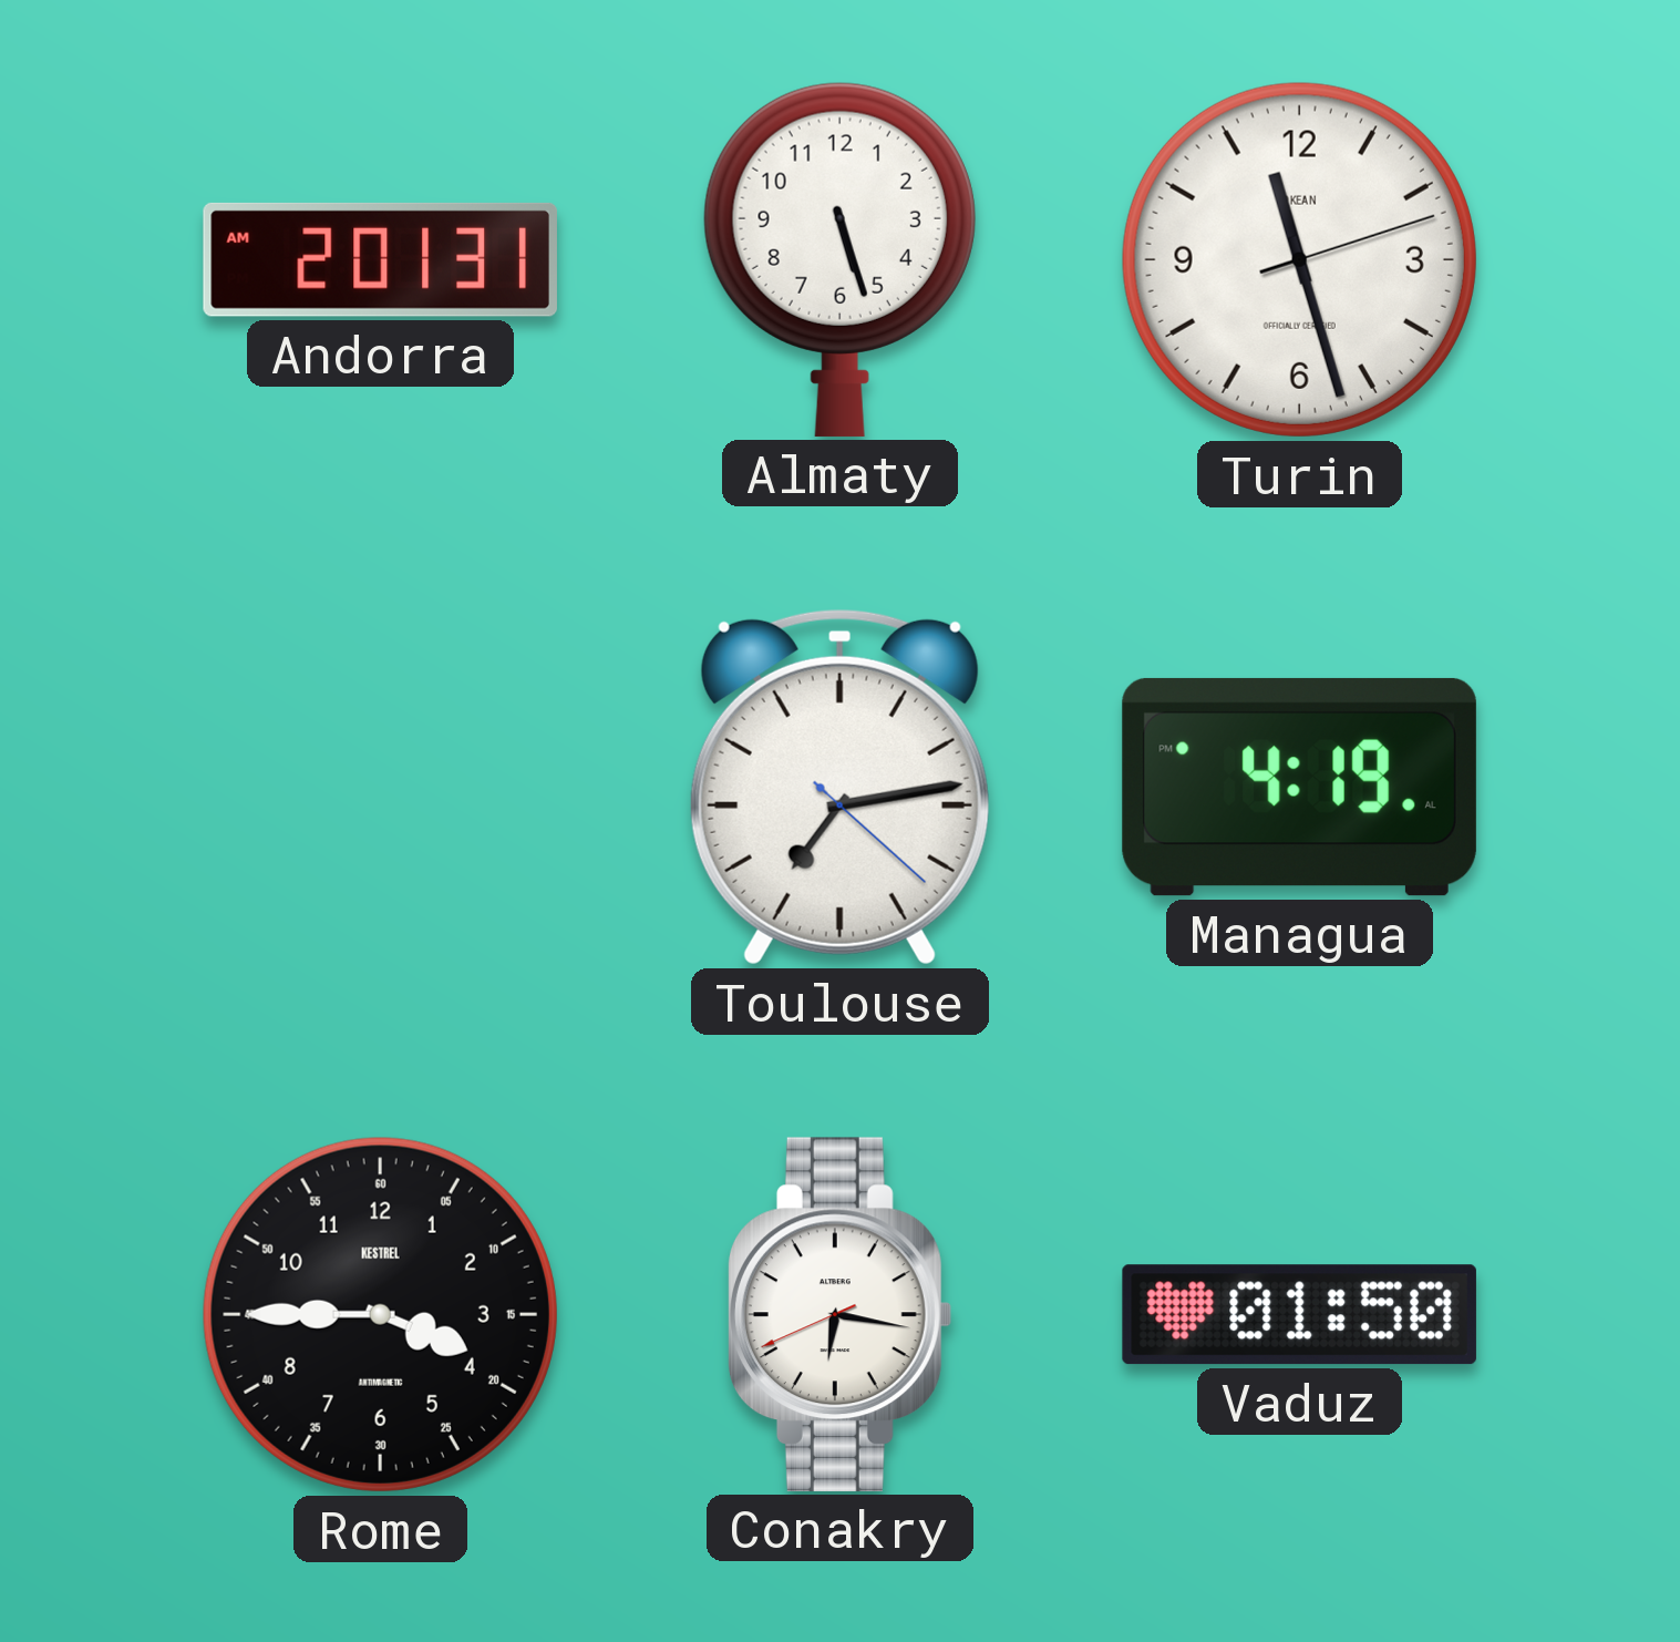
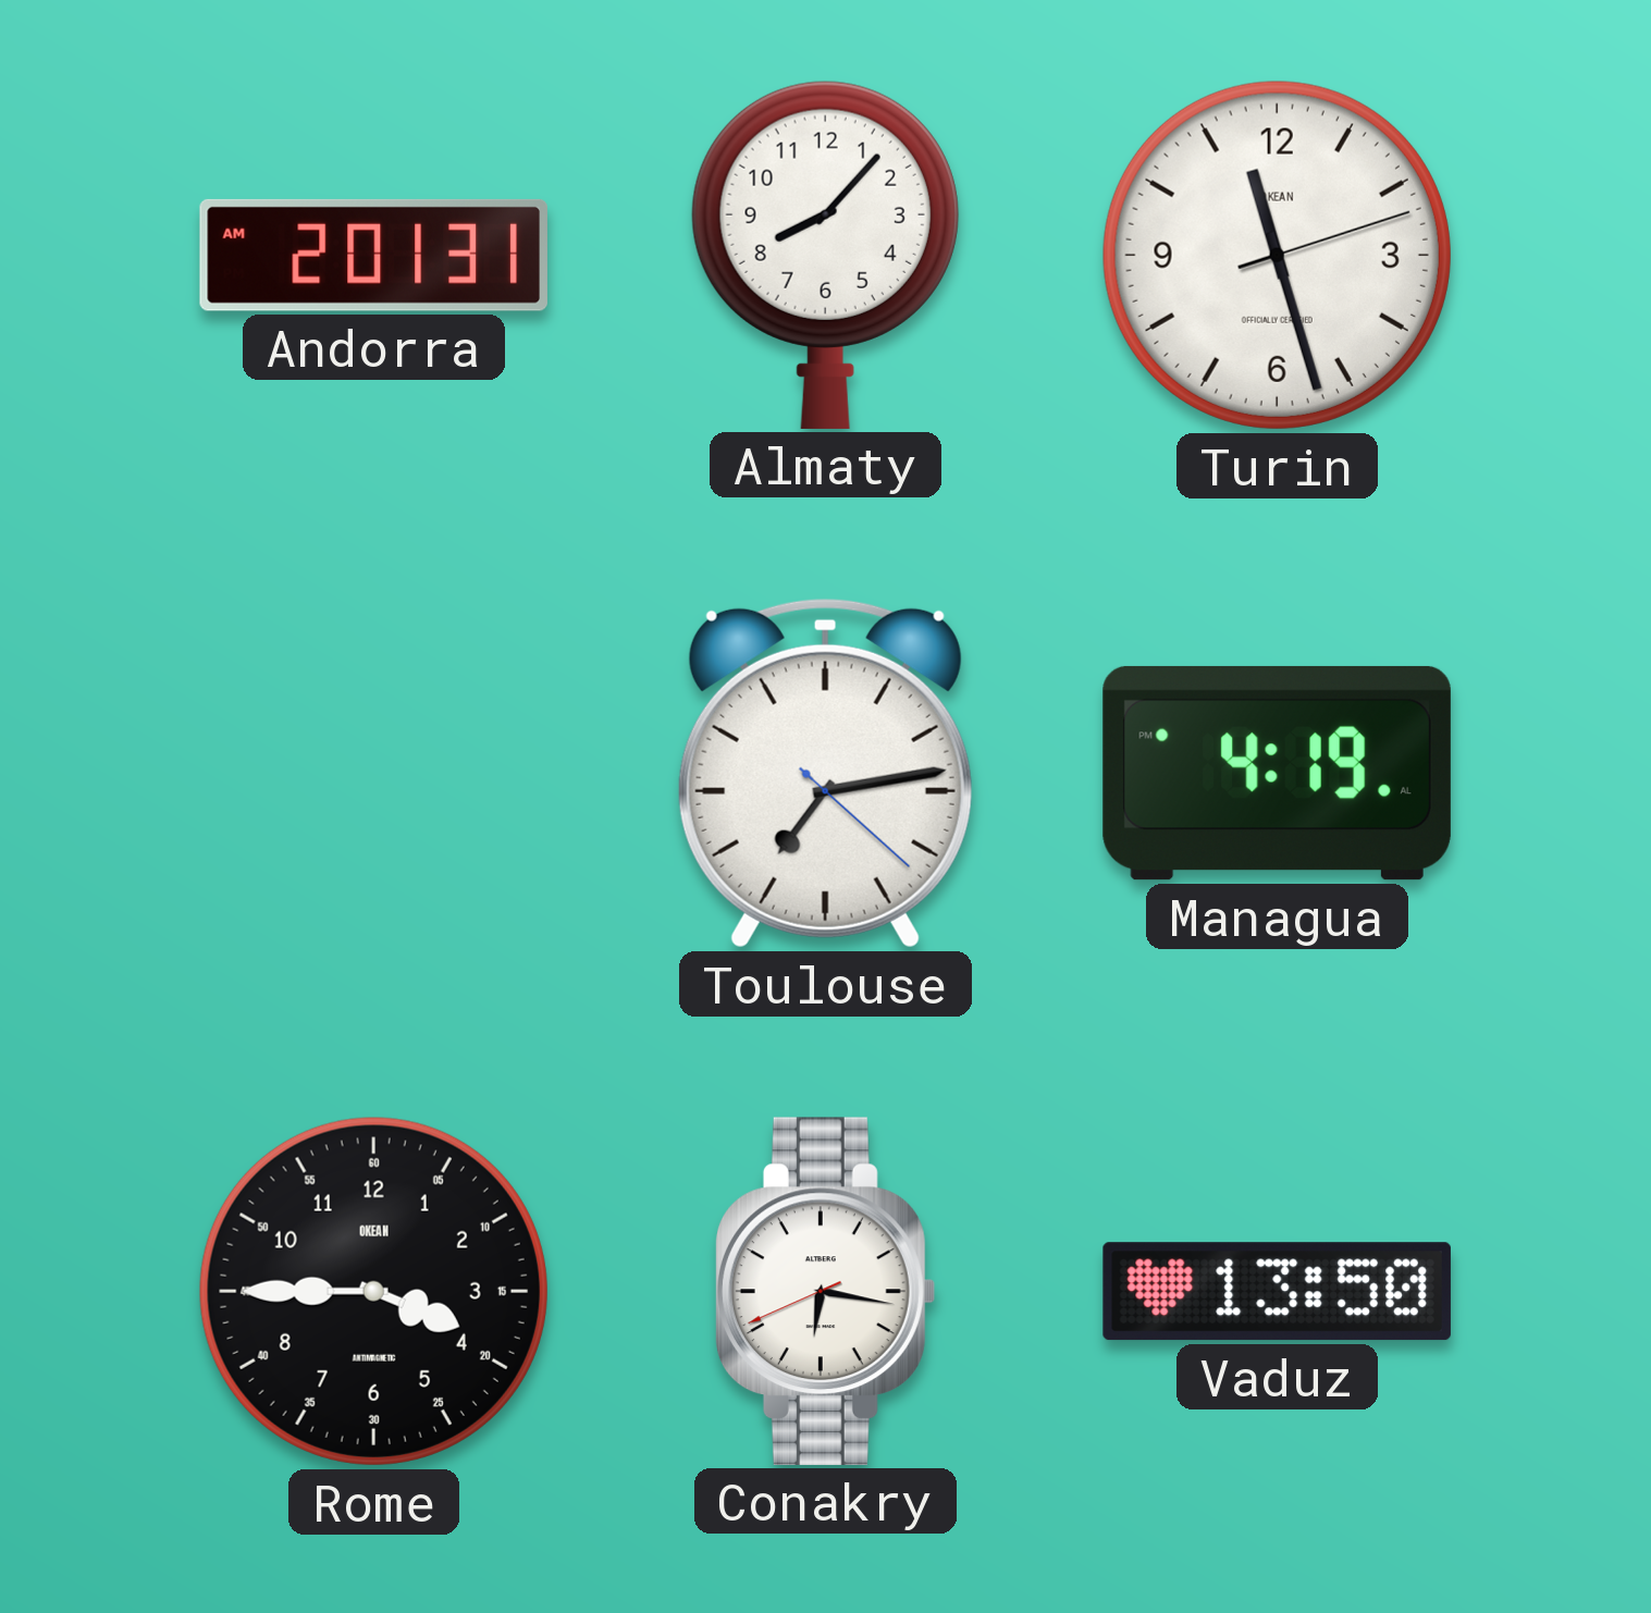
Almaty: 5:27 -> 8:07 (825, 255)
Rome brand: KESTREL -> OKEAN (373, 1291)
Vaduz: 01:50 -> 13:50 (1277, 1292)
